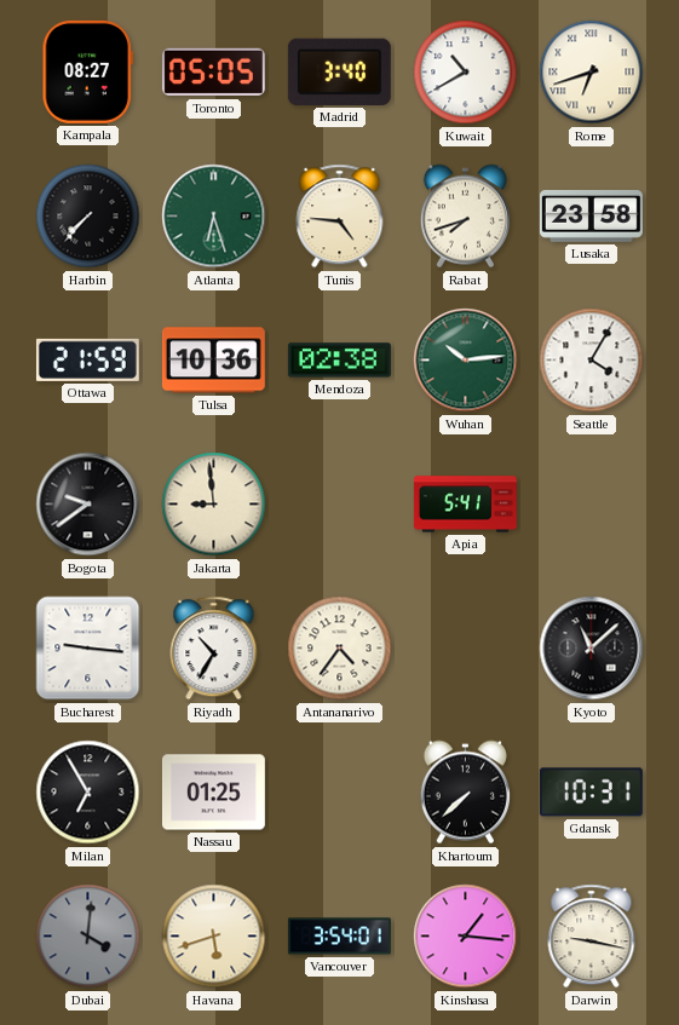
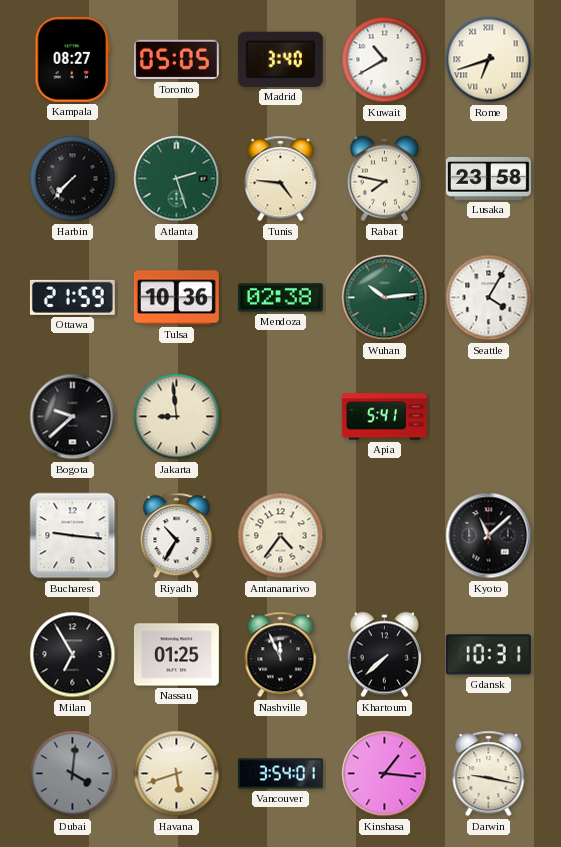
Atlanta: 6:27 -> 2:27 (177, 179)
Rabat: 7:42 -> 7:47 (384, 179)
Bogota: 9:39 -> 9:38 (73, 417)
Nashville: none -> 11:56 (281, 655)
